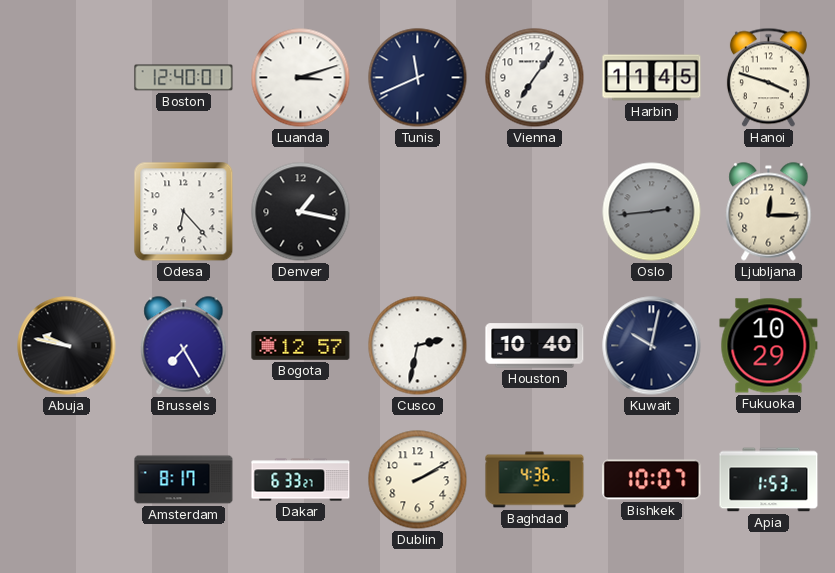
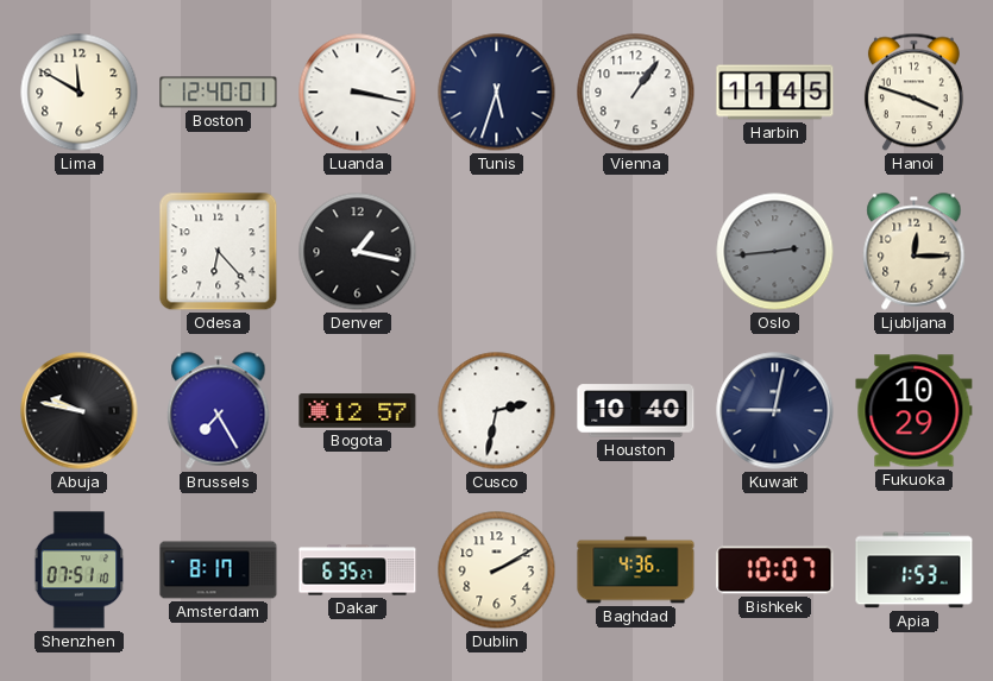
Lima: none -> 11:50 (80, 93)
Luanda: 3:12 -> 3:17 (358, 93)
Tunis: 11:41 -> 5:33 (497, 93)
Vienna: 7:06 -> 1:06 (636, 93)
Kuwait: 10:02 -> 9:02 (775, 411)
Shenzhen: none -> 07:51 (80, 570)
Dakar: 6:33 -> 6:35 (358, 570)
